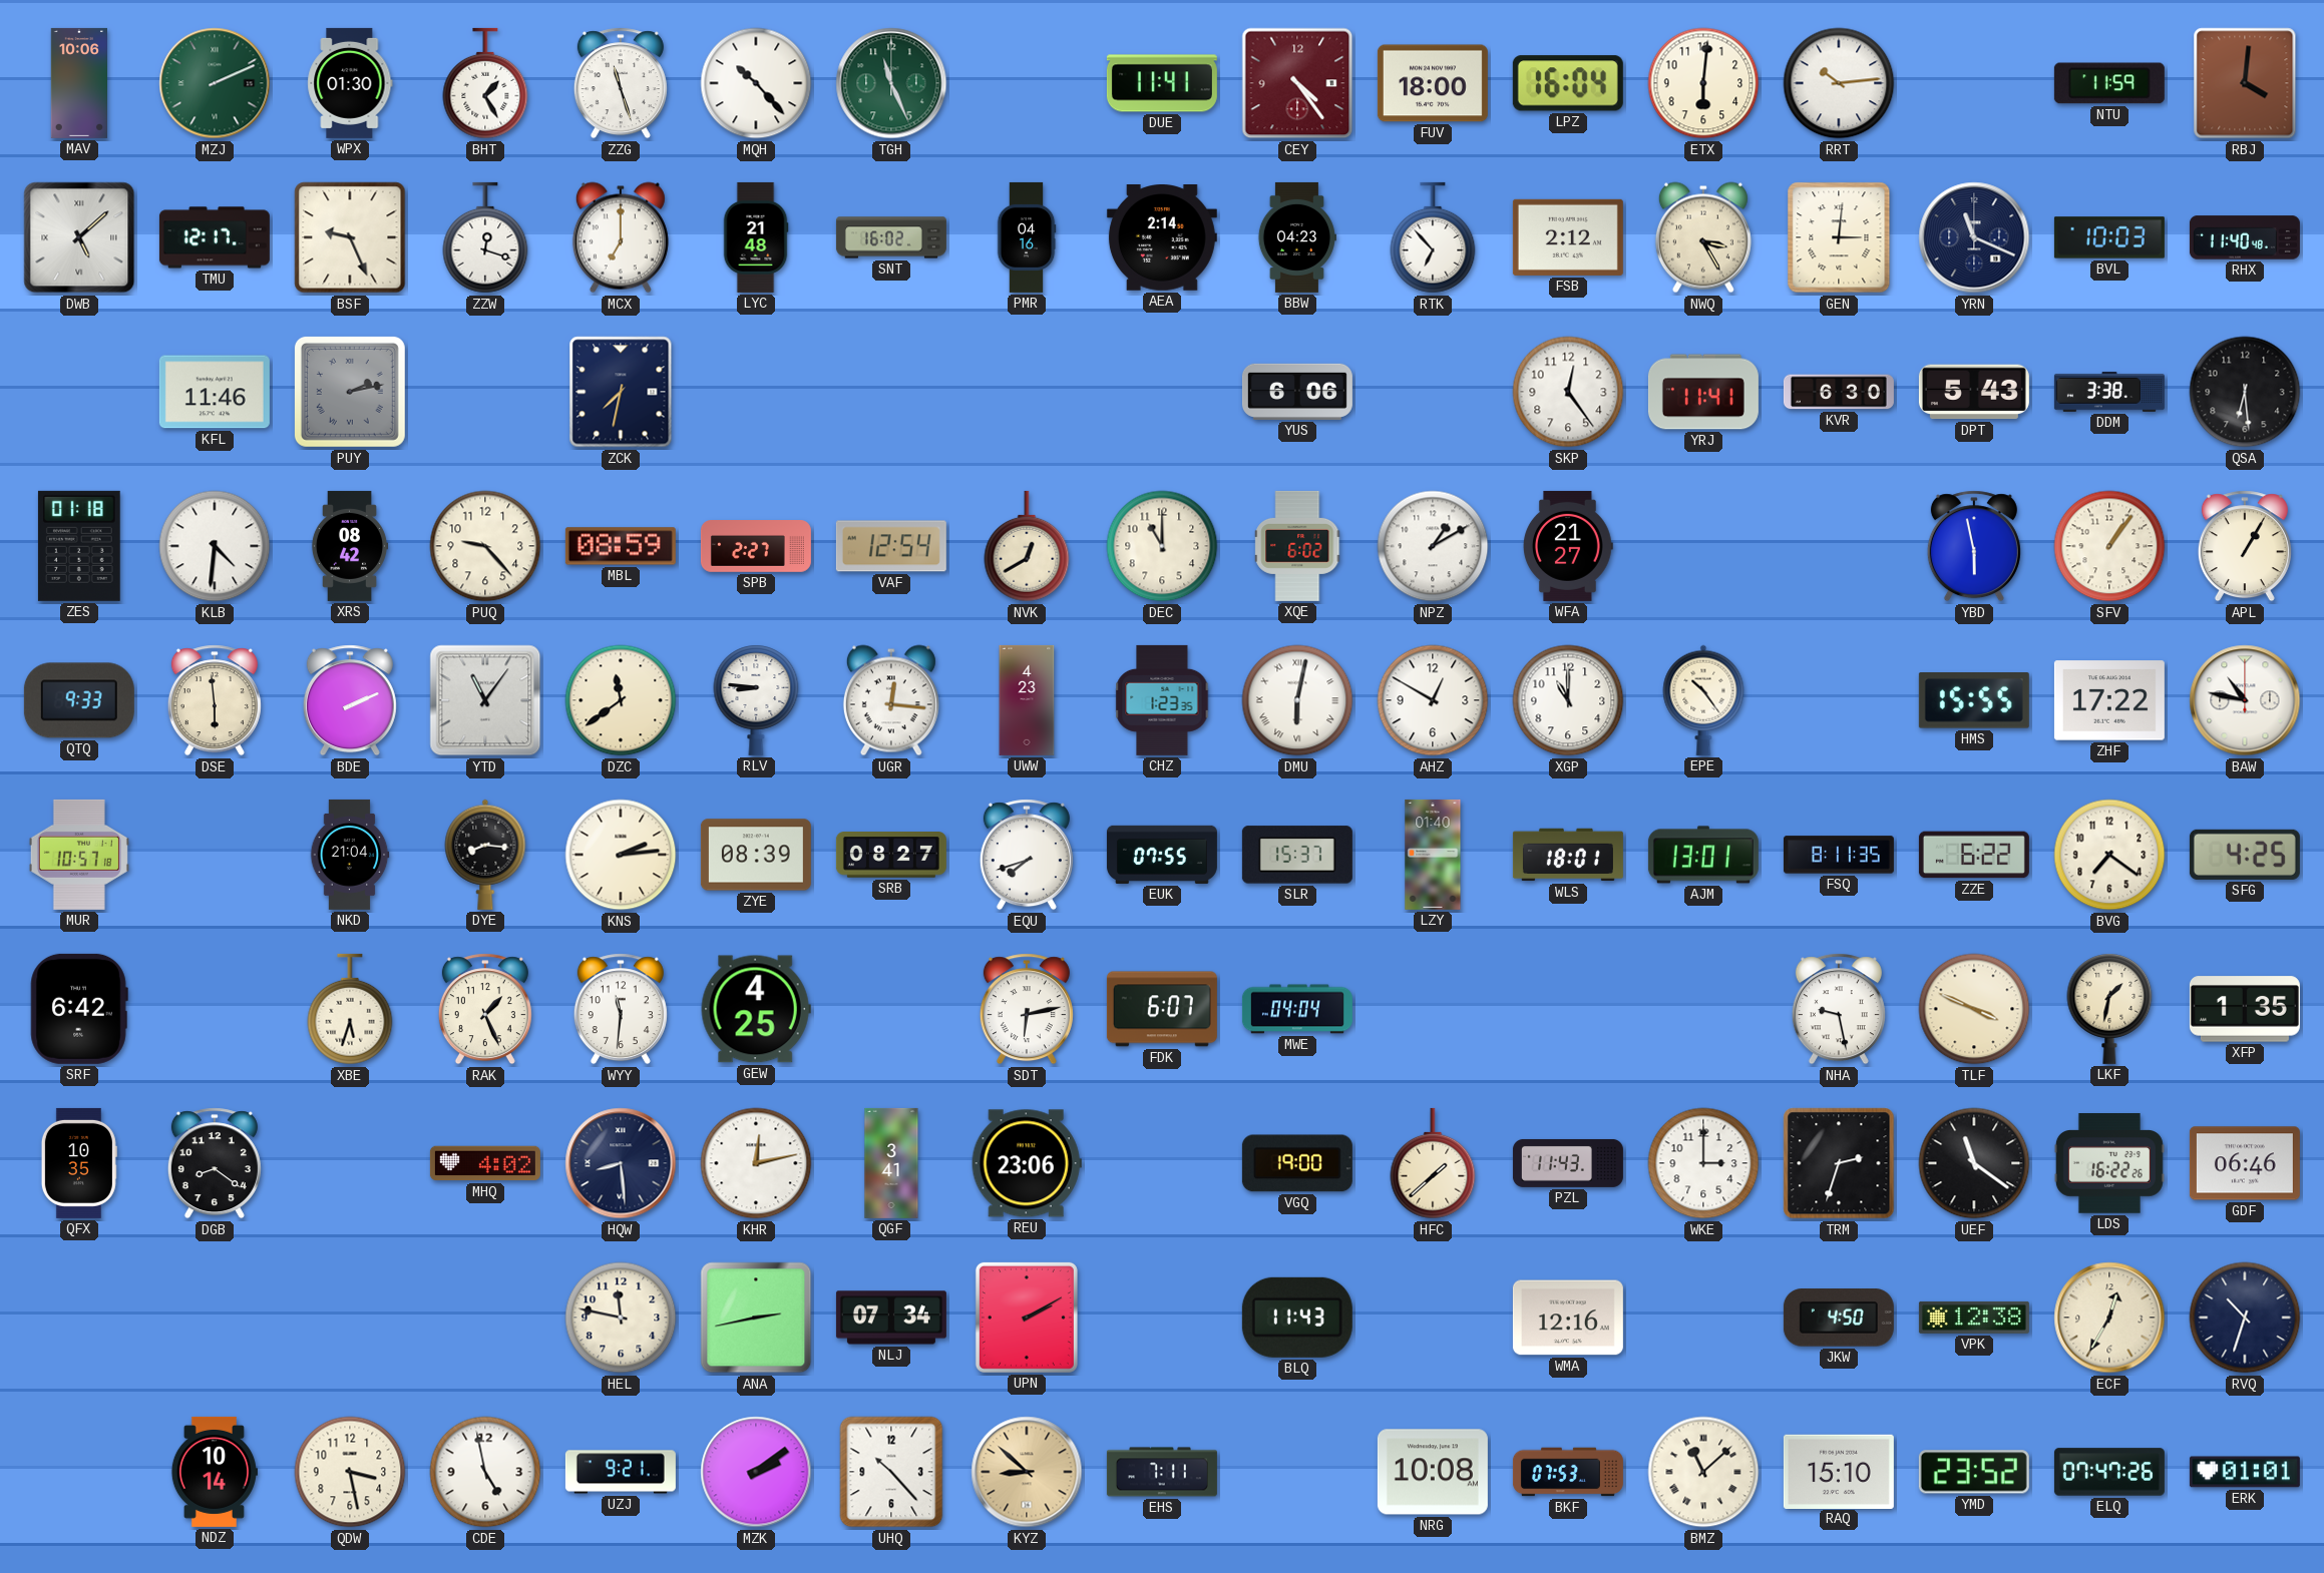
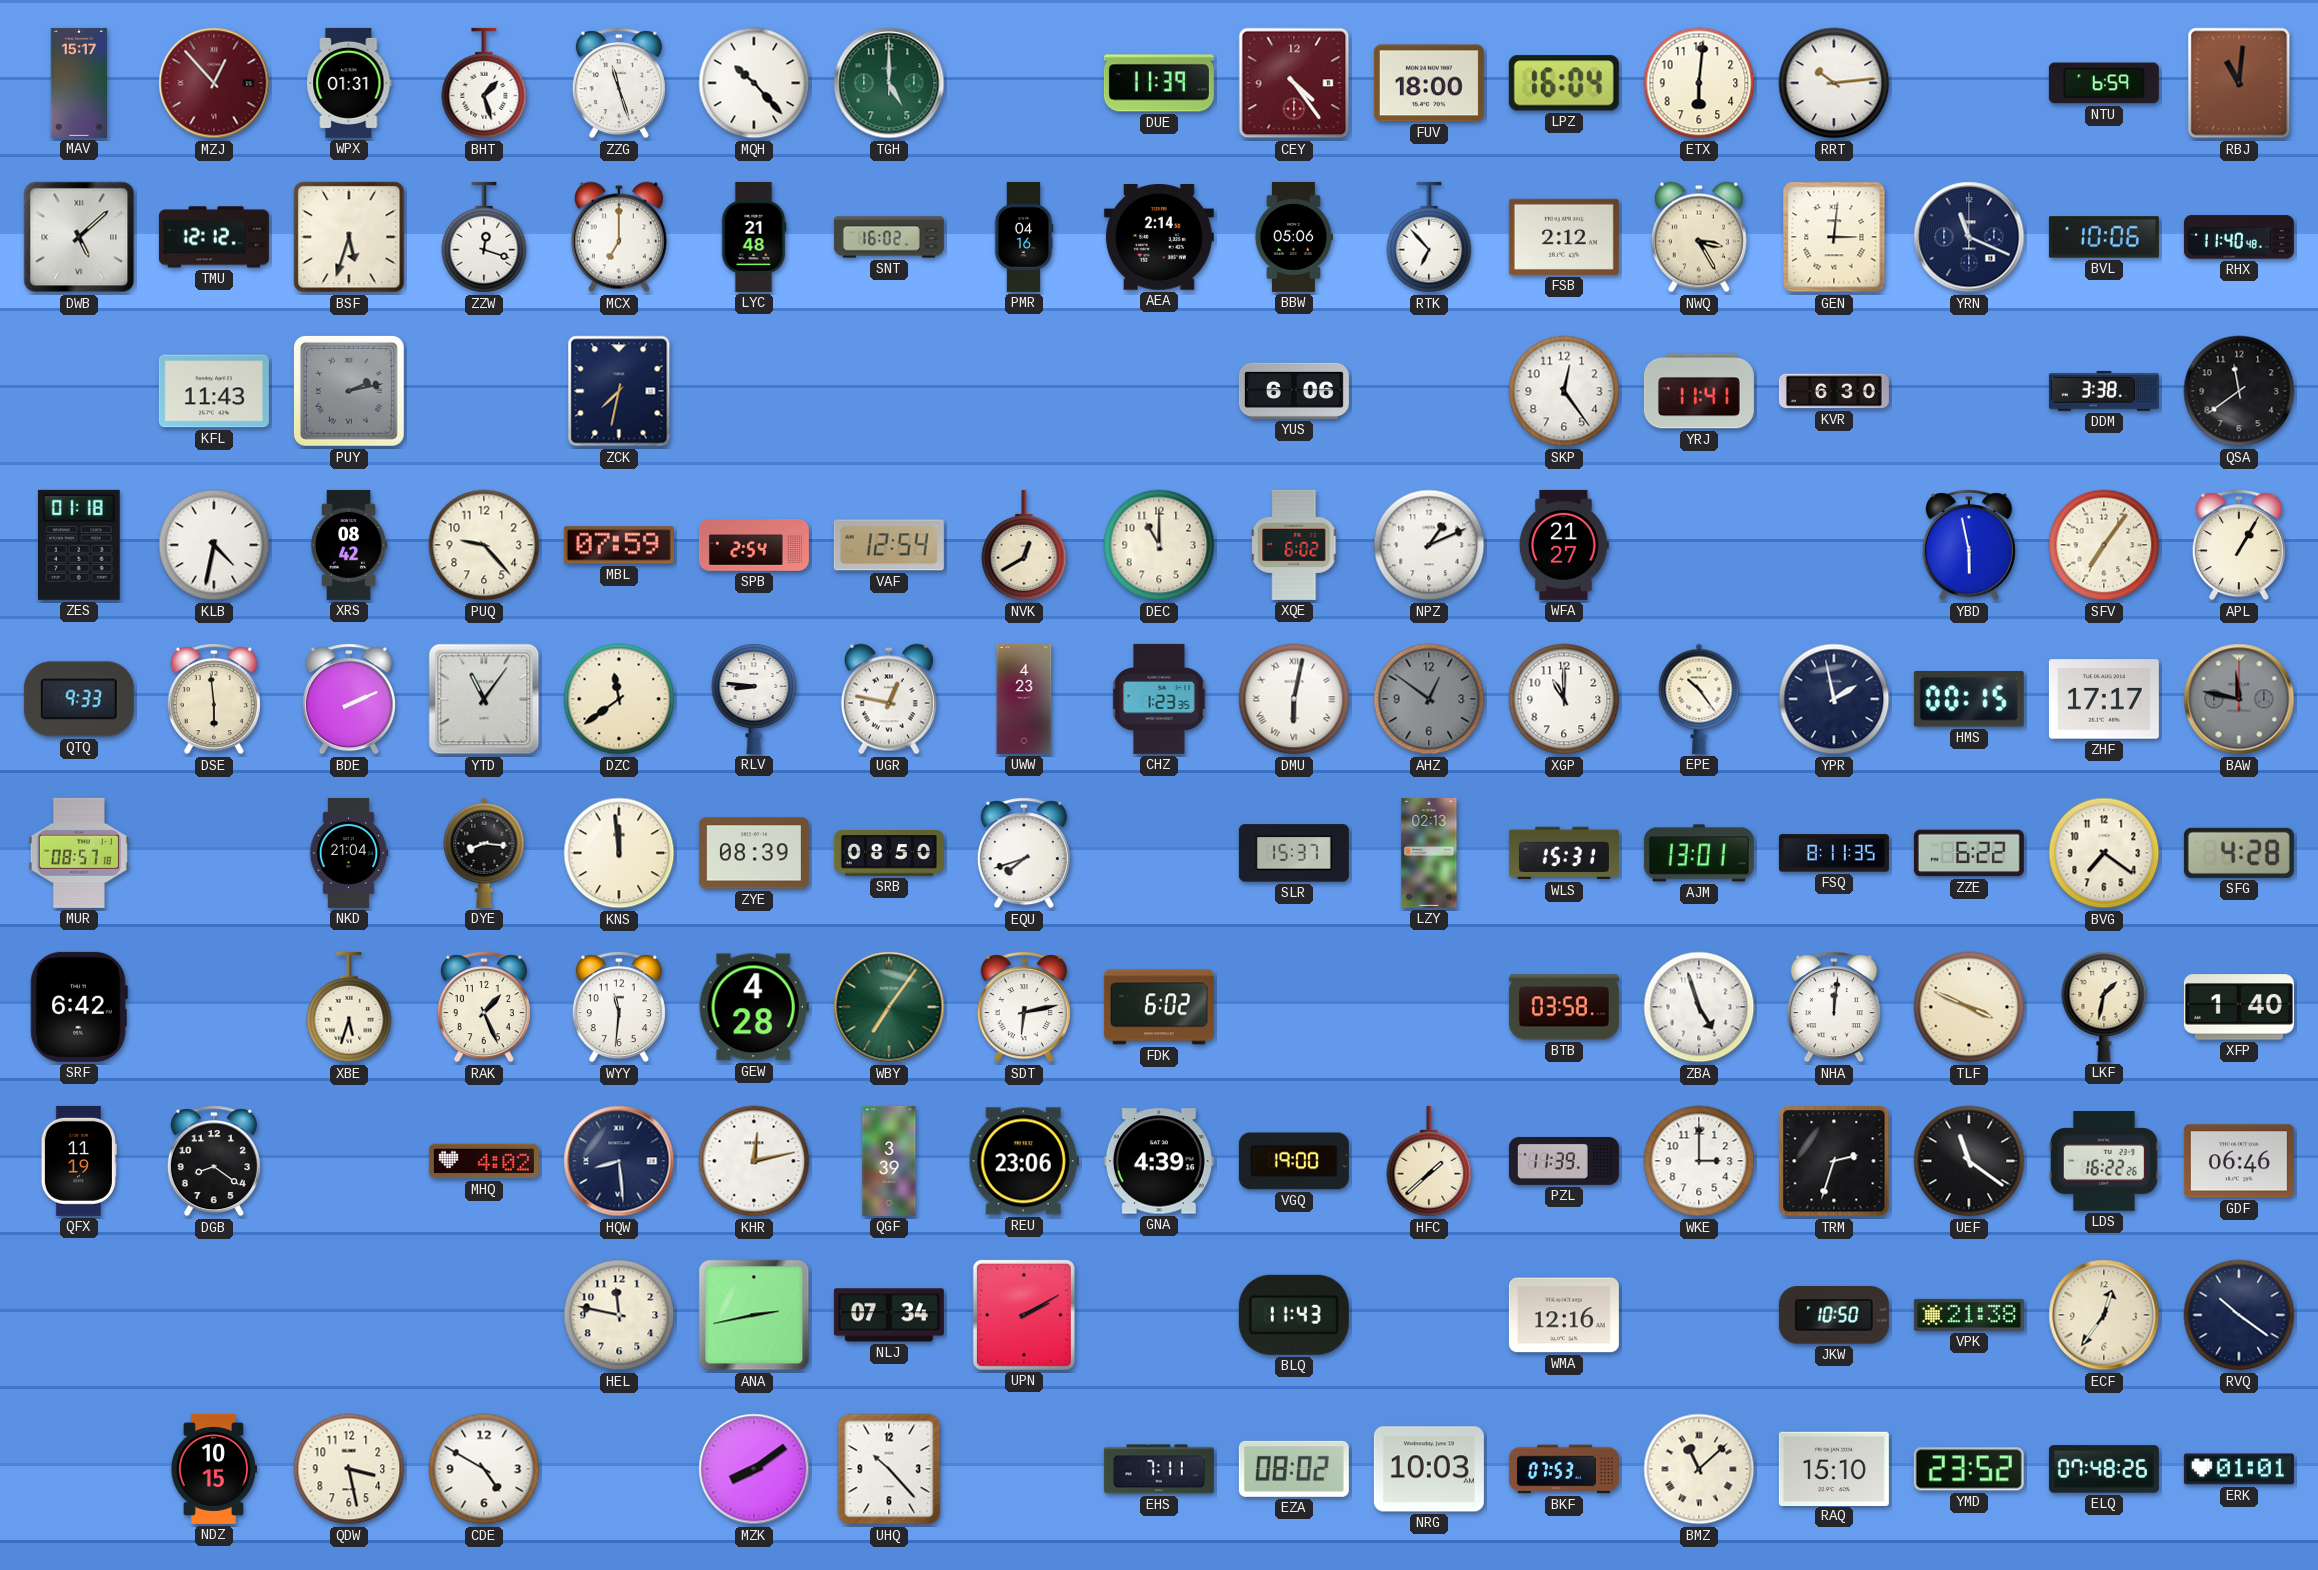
MAV: 10:06 -> 15:17 (78, 83)
MZJ: 2:11 -> 12:53 (214, 83)
MZJ dial: green -> burgundy (214, 83)
WPX: 01:30 -> 01:31 (349, 83)
BHT: 1:25 -> 1:27 (484, 83)
TGH: 11:26 -> 5:00 (889, 83)
DUE: 11:41 -> 11:39 (1159, 83)
NTU: 11:59 -> 6:59 (2104, 83)
RBJ: 4:01 -> 11:01 (2239, 83)
TMU: 12:17 -> 12:12 (214, 237)
BSF: 9:26 -> 5:33 (349, 237)
BBW: 04:23 -> 05:06 (1293, 237)
BVL: 10:03 -> 10:06 (2104, 237)
KFL: 11:46 -> 11:43 (214, 391)
DPT: 5:43 -> none (1974, 392)
QSA: 6:29 -> 11:39 (2239, 391)
KLB: 4:31 -> 4:32 (214, 545)
MBL: 08:59 -> 07:59 (619, 545)
SPB: 2:27 -> 2:54 (754, 545)
NPZ: 1:10 -> 1:11 (1429, 545)
SFV: 1:06 -> 7:06 (2104, 545)
UGR: 12:16 -> 12:47 (889, 699)
AHZ: 12:50 -> 12:51 (1429, 699)
AHZ dial: white -> grey (1429, 699)
YPR: none -> 1:58 (1834, 699)
HMS: 15:55 -> 00:15 (1969, 700)
ZHF: 17:22 -> 17:17 (2104, 699)
BAW: 10:47 -> 11:47 (2239, 699)
BAW dial: white -> grey (2239, 699)
MUR: 10:57 -> 08:57 (79, 853)
KNS: 2:14 -> 11:59 (619, 853)
SRB: 08:27 -> 08:50 (889, 853)
EUK: 07:55 -> none (1162, 855)
LZY: 01:40 -> 02:13 (1429, 853)
WLS: 18:01 -> 15:31 (1564, 853)
SFG: 4:25 -> 4:28 (2239, 853)
GEW: 4:25 -> 4:28 (754, 1007)
WBY: none -> 7:06 (889, 1007)
FDK: 6:07 -> 6:02 (1159, 1007)
MWE: 04:04 -> none (1297, 1009)
BTB: none -> 03:58 (1564, 1007)
ZBA: none -> 4:57 (1699, 1007)
NHA: 9:28 -> 12:01 (1834, 1007)
XFP: 1:35 -> 1:40 (2239, 1007)
QFX: 10:35 -> 11:19 (79, 1161)
QGF: 3:41 -> 3:39 (889, 1161)
GNA: none -> 4:39 (1159, 1161)
PZL: 11:43 -> 11:39 (1564, 1161)
JKW: 4:50 -> 10:50 (1834, 1315)
VPK: 12:38 -> 21:38 (1969, 1315)
ECF: 12:35 -> 12:36 (2104, 1315)
RVQ: 10:33 -> 10:21 (2239, 1315)
NDZ: 10:14 -> 10:15 (213, 1469)
CDE: 4:58 -> 4:50 (484, 1469)
UZJ: 9:21 -> none (621, 1472)
MZK: 2:09 -> 8:09 (754, 1469)
KYZ: 8:52 -> none (1027, 1472)
EZA: none -> 08:02 (1294, 1469)
NRG: 10:08 -> 10:03 (1429, 1469)
ELQ: 07:47 -> 07:48 (2104, 1469)
